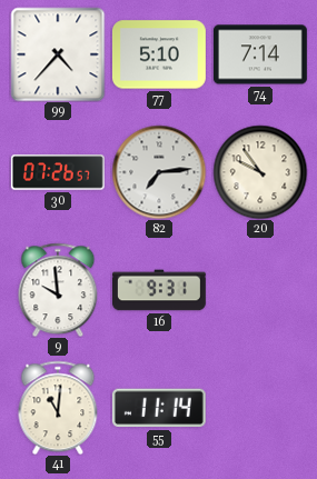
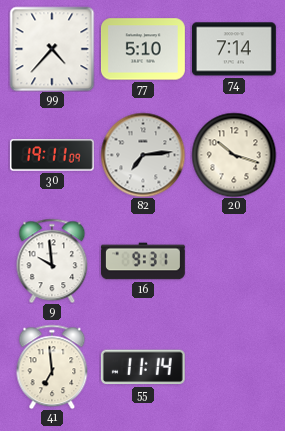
30: 07:26 -> 19:11 (52, 155)
20: 9:54 -> 10:18 (234, 155)
41: 11:01 -> 6:59 (52, 367)
